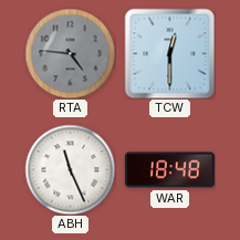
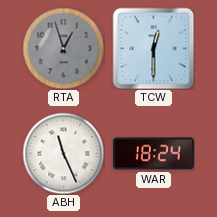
RTA: 4:46 -> 12:57 (63, 48)
WAR: 18:48 -> 18:24 (153, 154)
